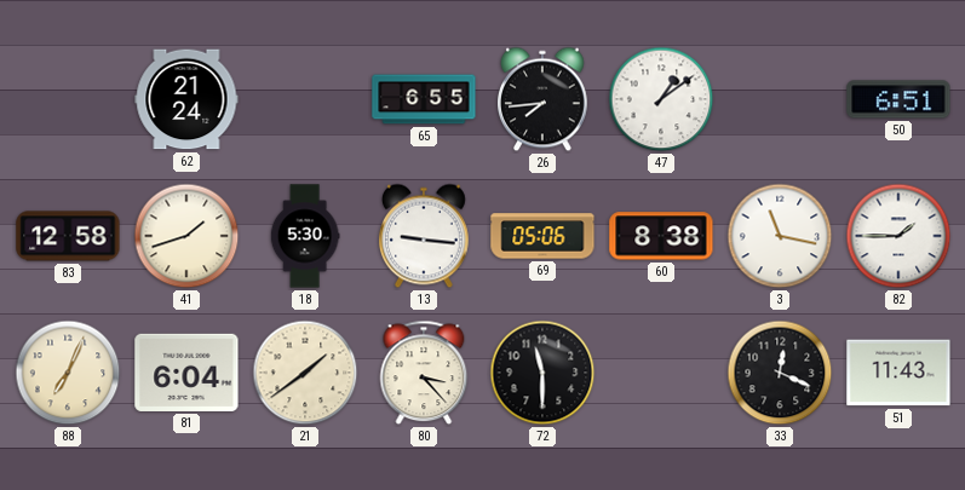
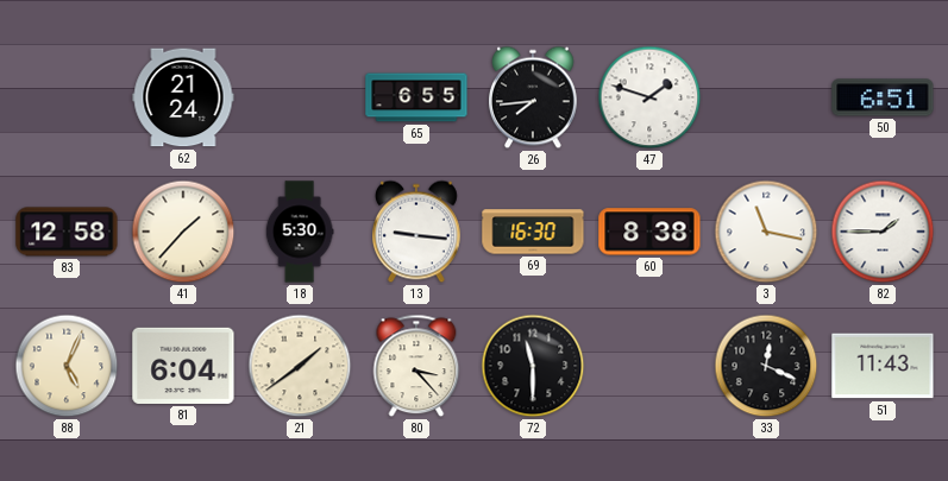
47: 1:09 -> 1:48 (649, 97)
41: 1:42 -> 1:37 (183, 232)
69: 05:06 -> 16:30 (533, 232)
88: 7:04 -> 5:04 (67, 366)
